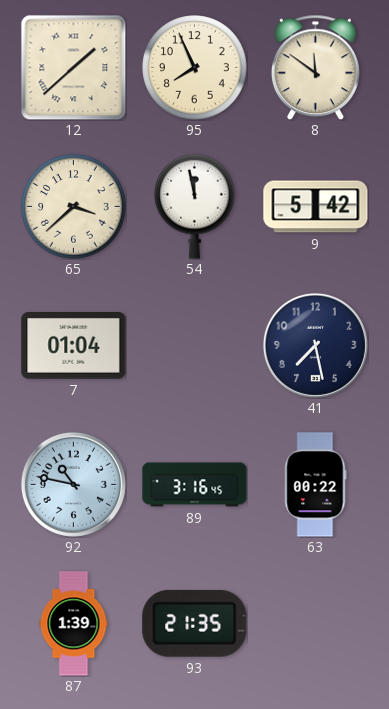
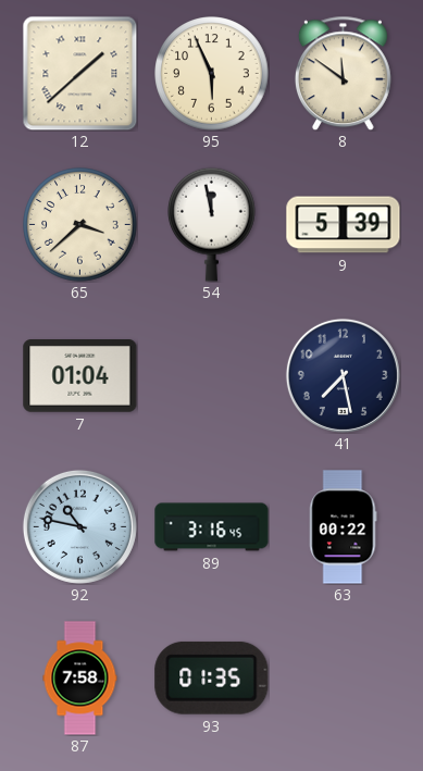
95: 7:56 -> 5:56 (212, 74)
9: 5:42 -> 5:39 (344, 225)
87: 1:39 -> 7:58 (80, 679)
93: 21:35 -> 01:35 (212, 677)
